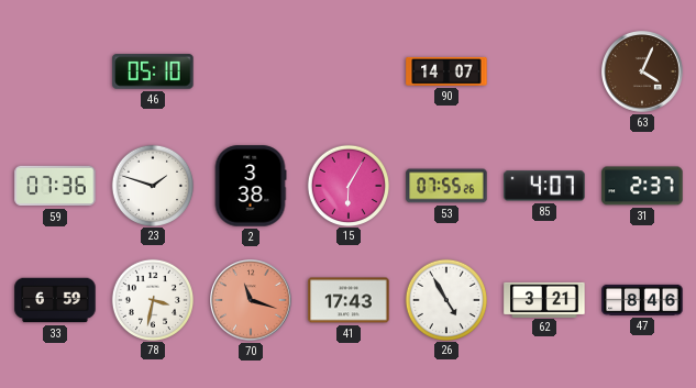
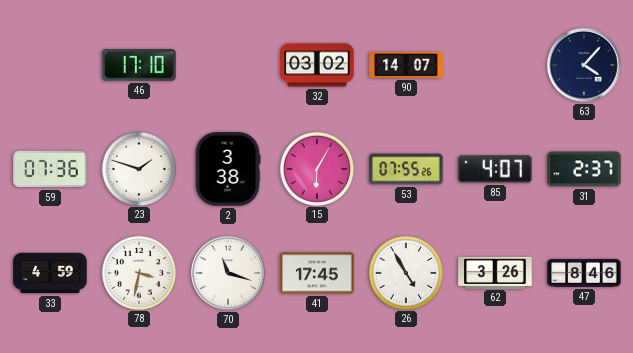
46: 05:10 -> 17:10 (139, 65)
32: none -> 03:02 (317, 65)
63: 4:04 -> 4:07 (585, 66)
63 dial: brown -> navy (585, 66)
33: 6:59 -> 4:59 (50, 273)
70 dial: salmon -> white (229, 274)
41: 17:43 -> 17:45 (317, 273)
62: 3:21 -> 3:26 (495, 272)
